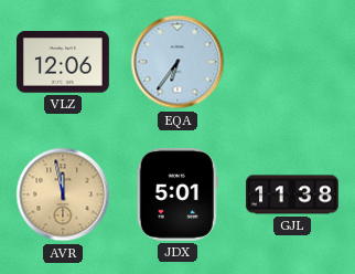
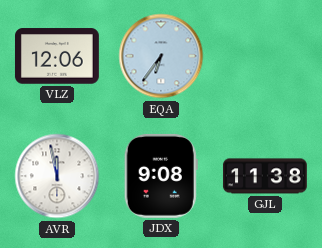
AVR dial: champagne -> white (57, 176)
JDX: 5:01 -> 9:08 (161, 176)
